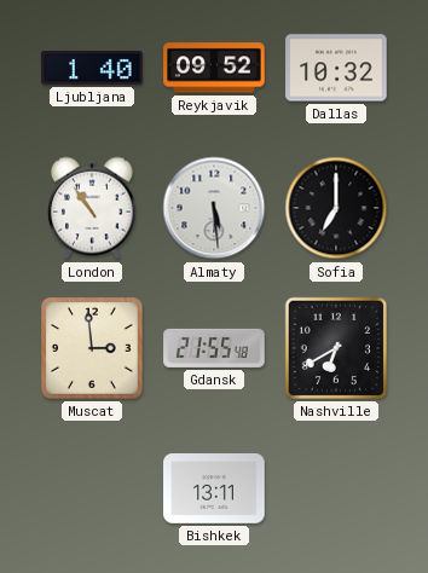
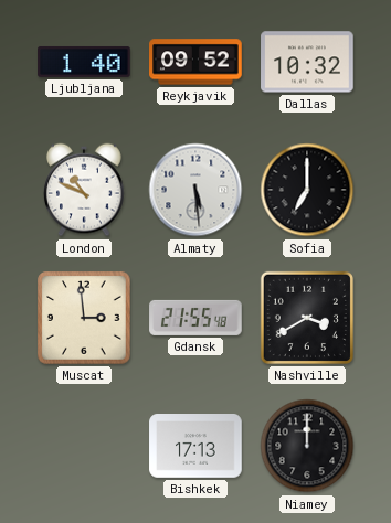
London: 10:54 -> 10:49 (85, 190)
Nashville: 6:40 -> 3:40 (307, 318)
Bishkek: 13:11 -> 17:13 (196, 447)
Niamey: none -> 12:00 (307, 446)
